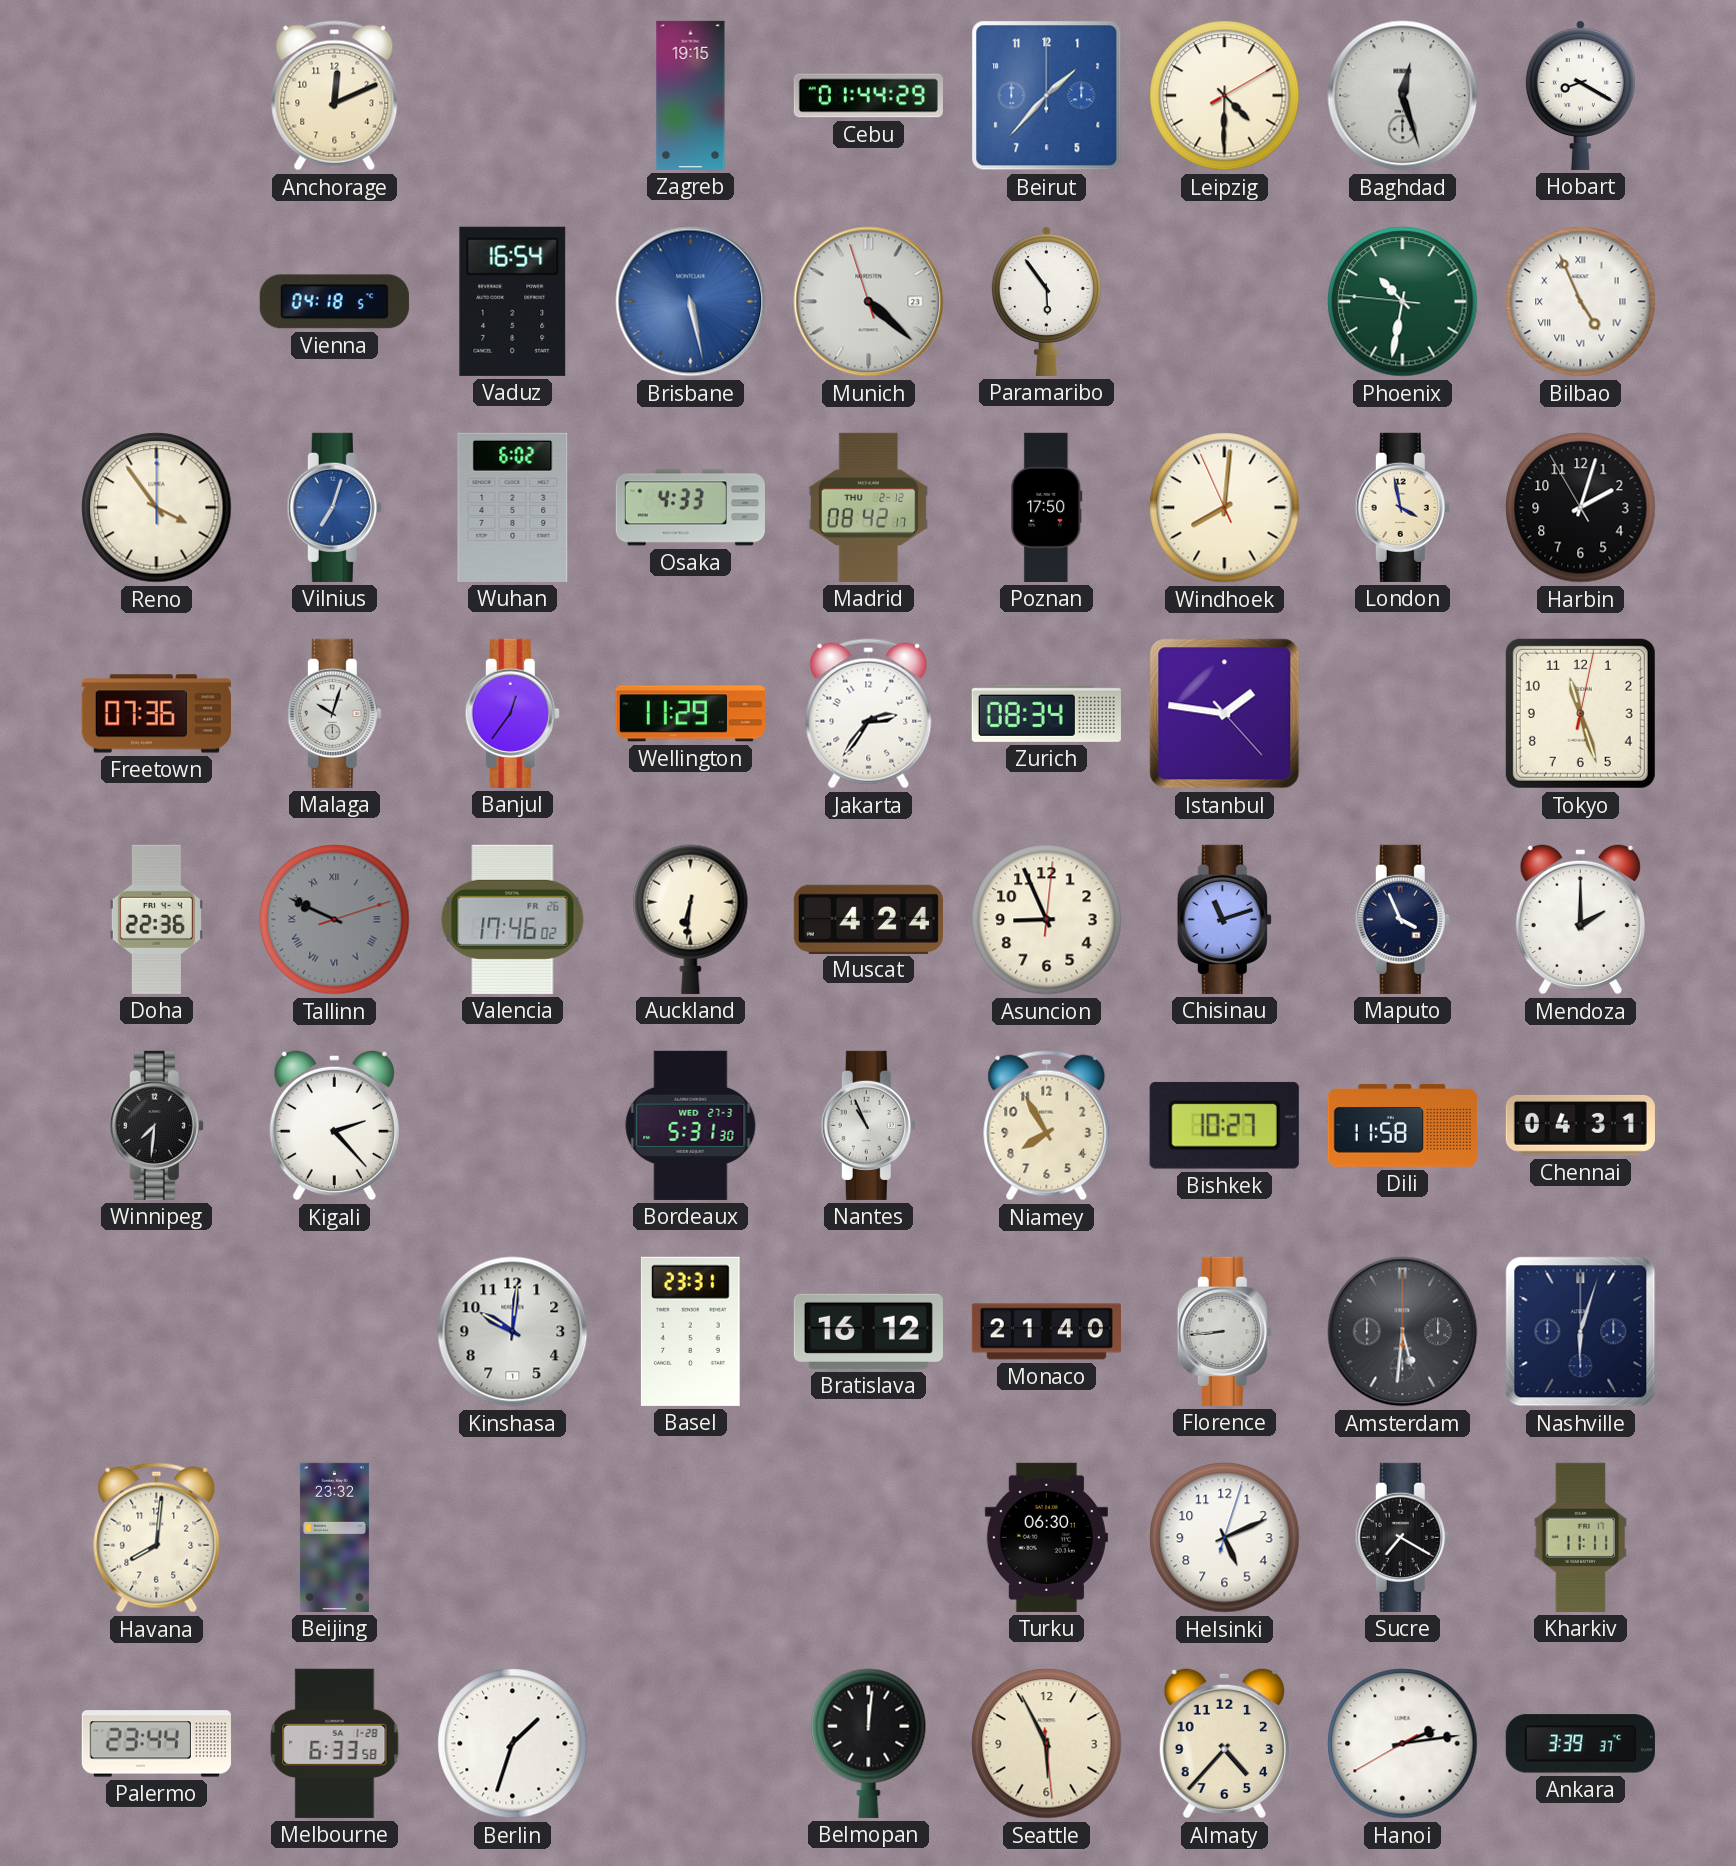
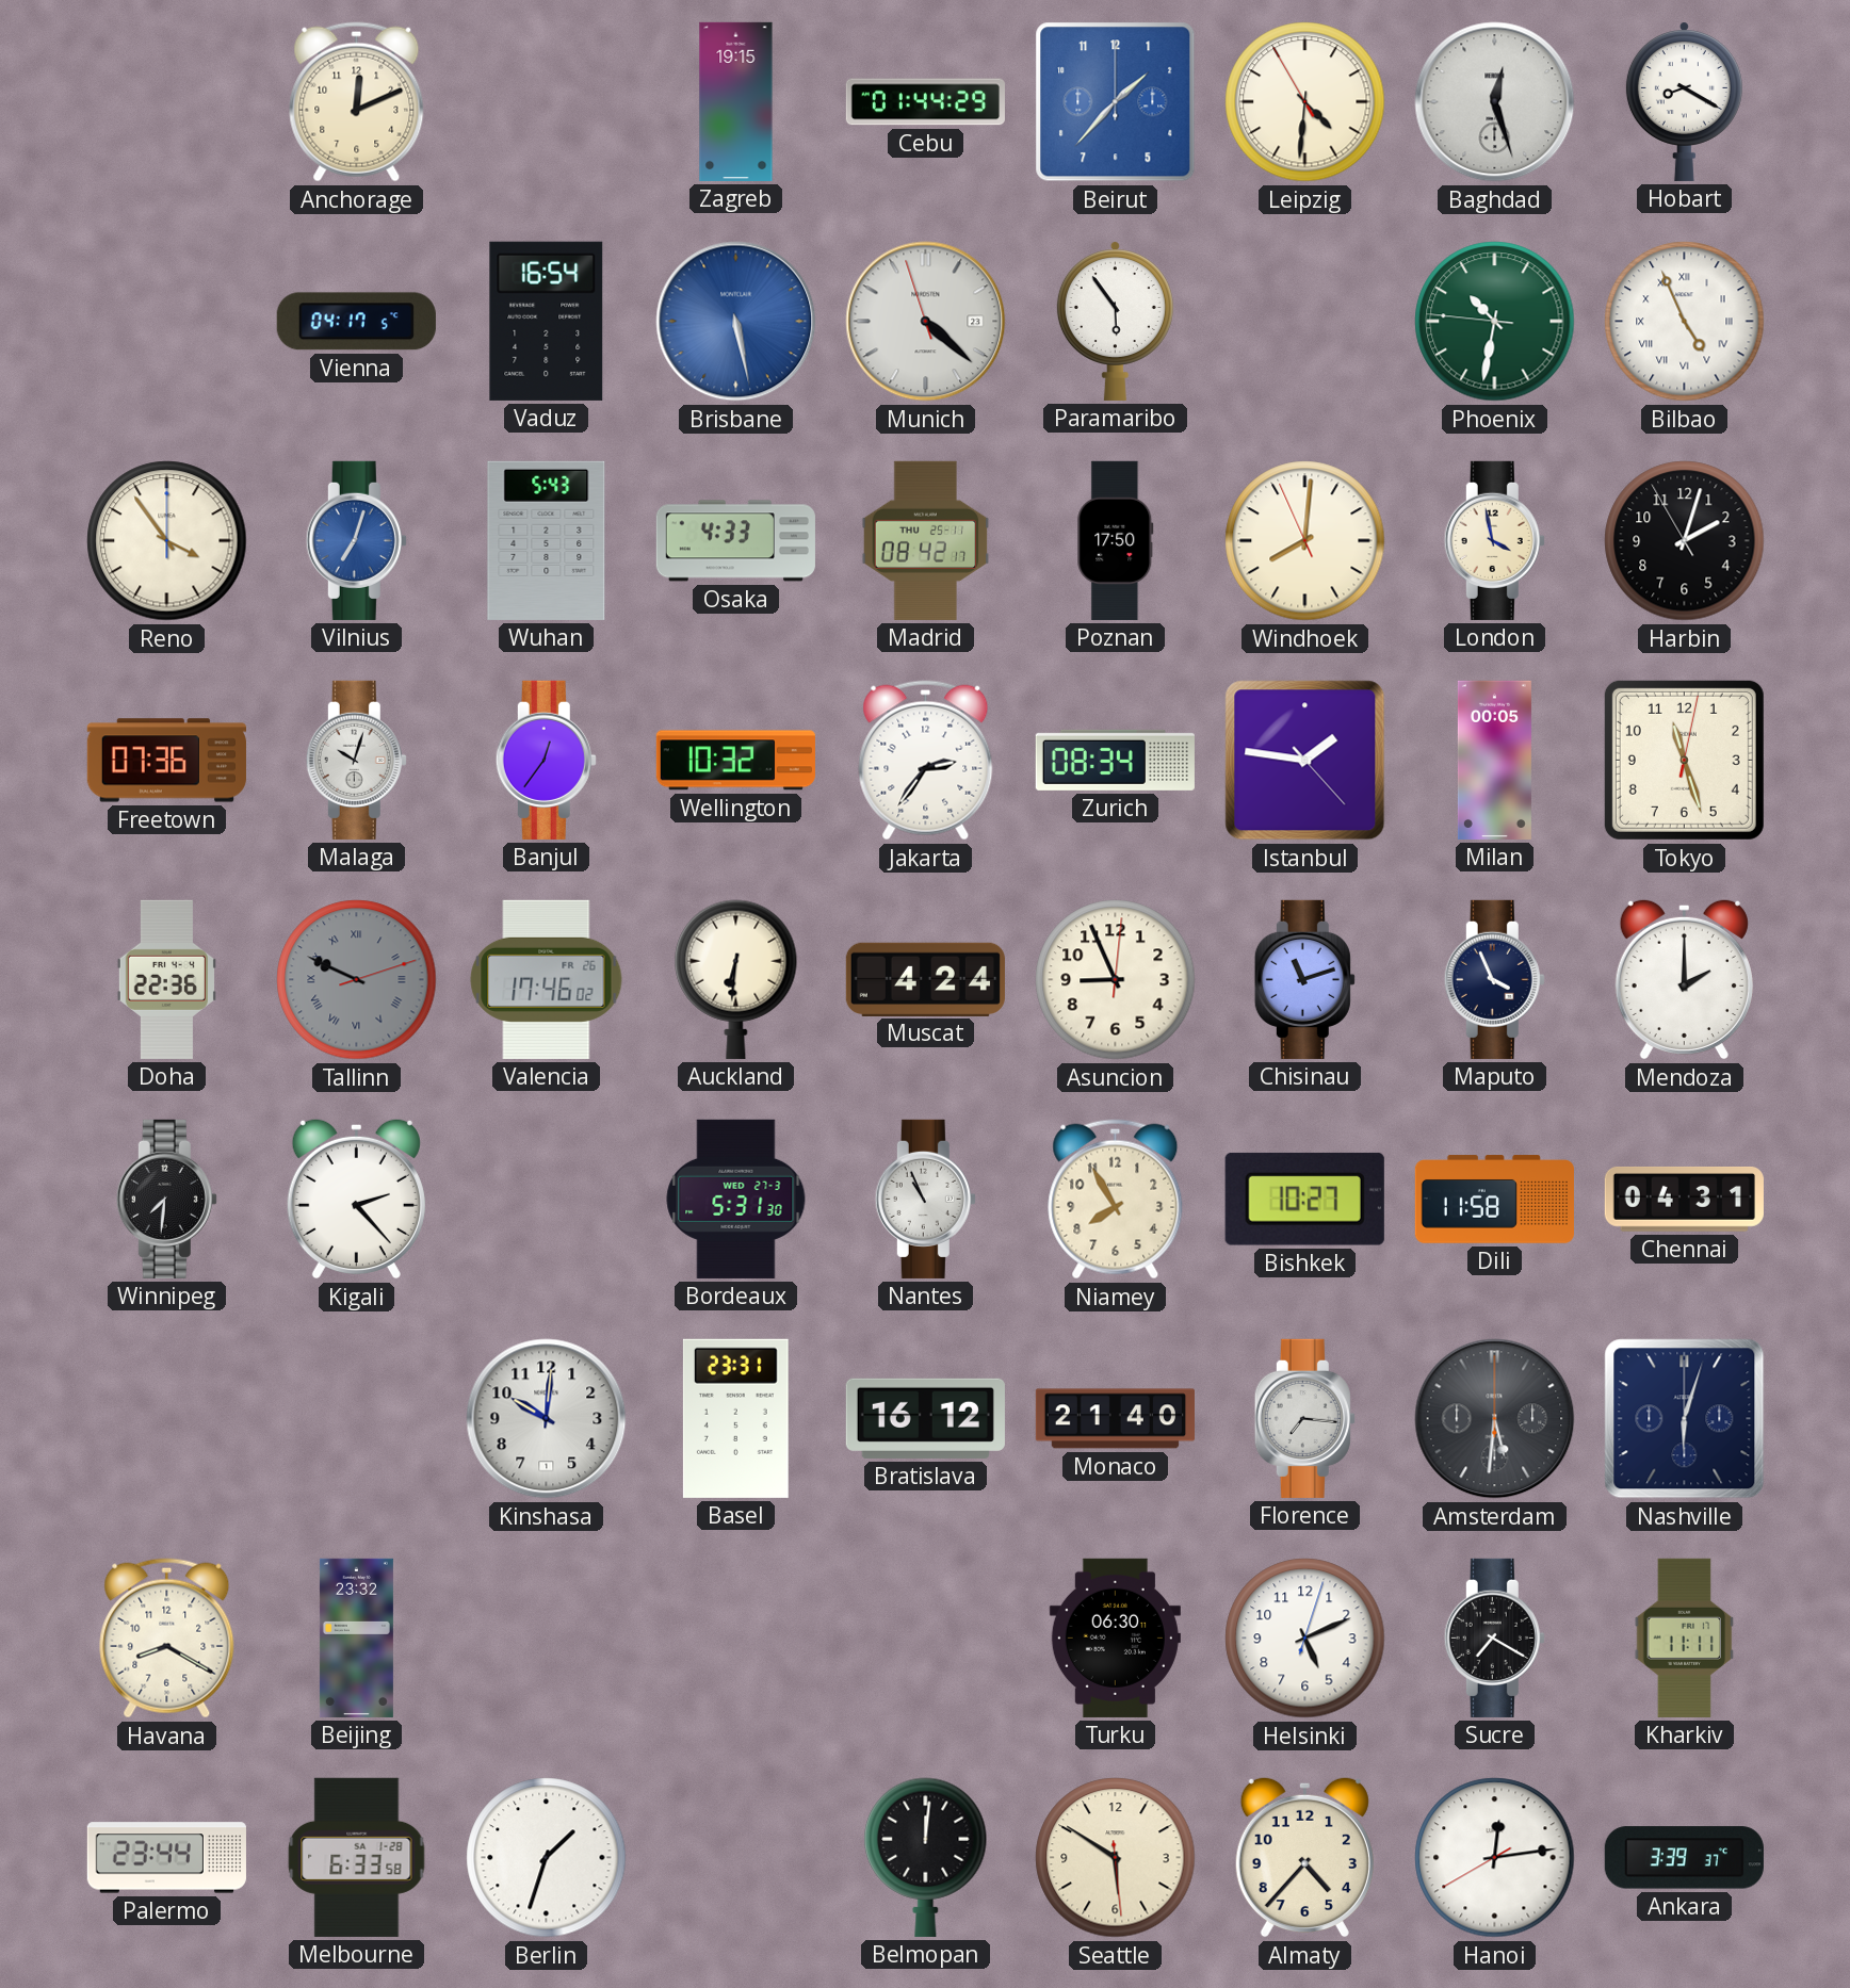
Leipzig: 4:30:10 -> 4:30:55 (1305, 102)
Vienna: 04:18 -> 04:17 (356, 322)
Wuhan: 6:02 -> 5:43 (547, 540)
Madrid date: THU 2-12 -> THU 25-11 (926, 540)
Wellington: 11:29 -> 10:32 (735, 761)
Milan: none -> 00:05 (1494, 760)
Florence: 8:44 -> 7:16 (1304, 1418)
Havana: 8:01 -> 8:20 (167, 1639)
Seattle: 5:55 -> 5:50 (1116, 1858)
Hanoi: 2:13 -> 12:13 (1495, 1858)
